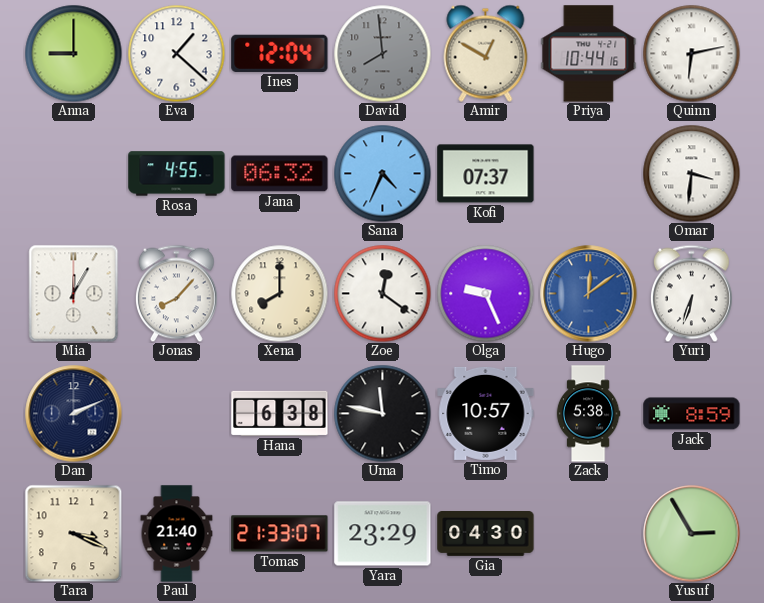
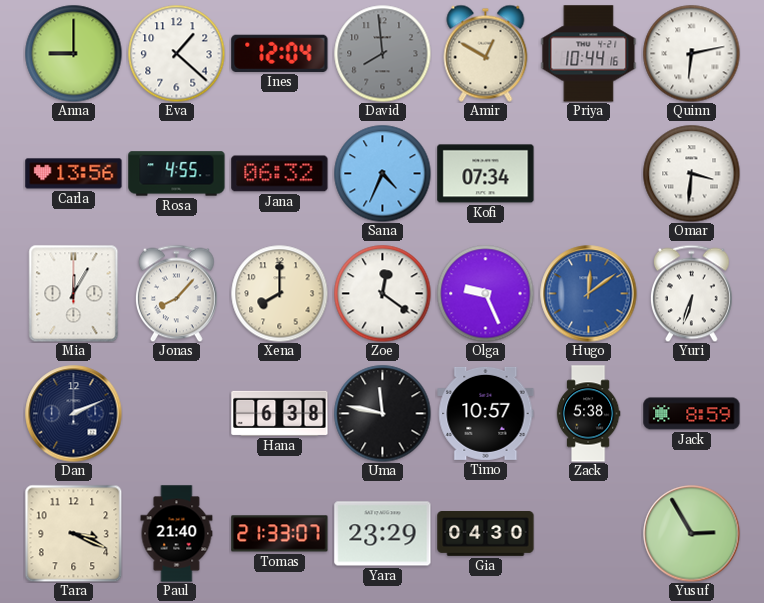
Carla: none -> 13:56 (74, 174)
Kofi: 07:37 -> 07:34 (486, 174)
